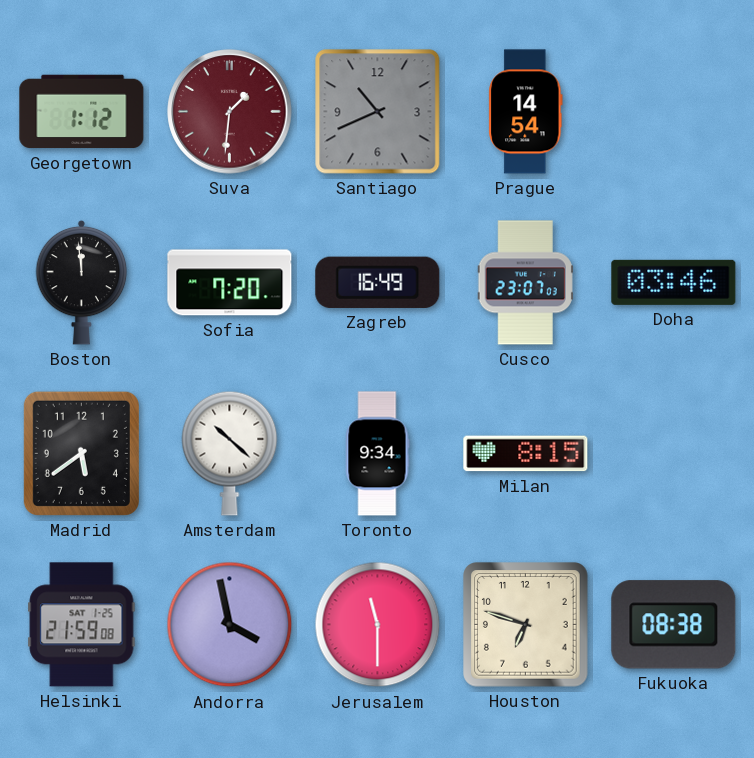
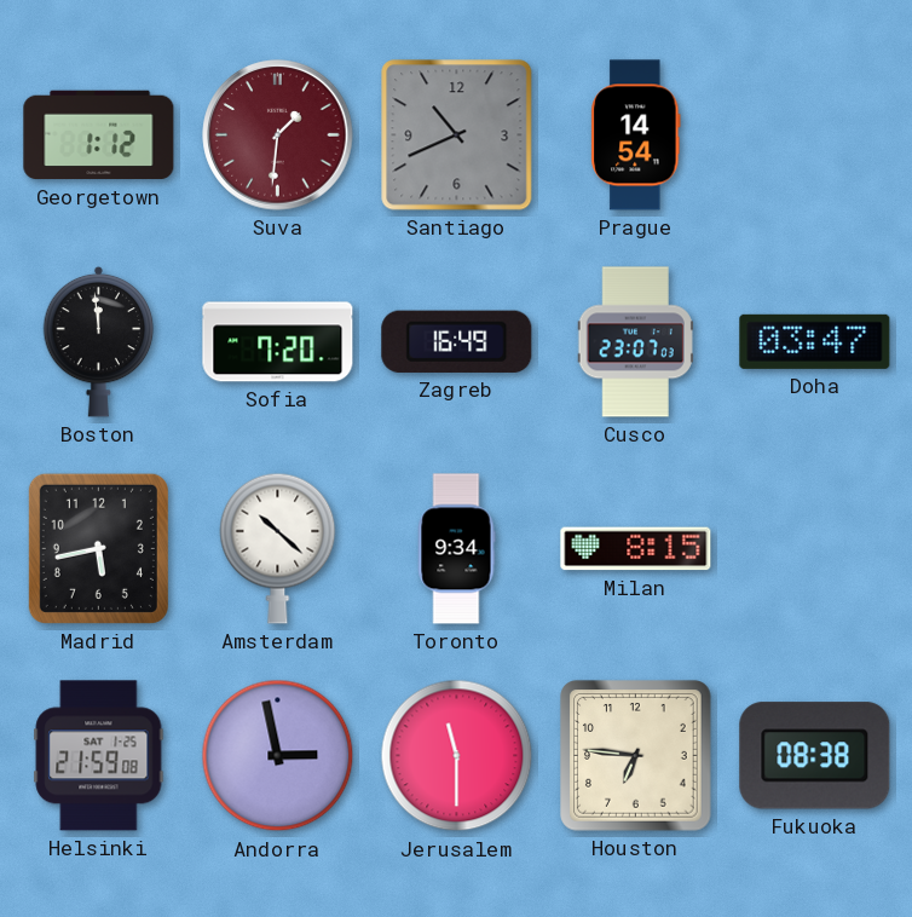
Doha: 03:46 -> 03:47 (815, 341)
Madrid: 5:39 -> 5:43 (98, 548)
Andorra: 3:58 -> 2:58 (278, 756)
Houston: 6:48 -> 6:46 (636, 756)
